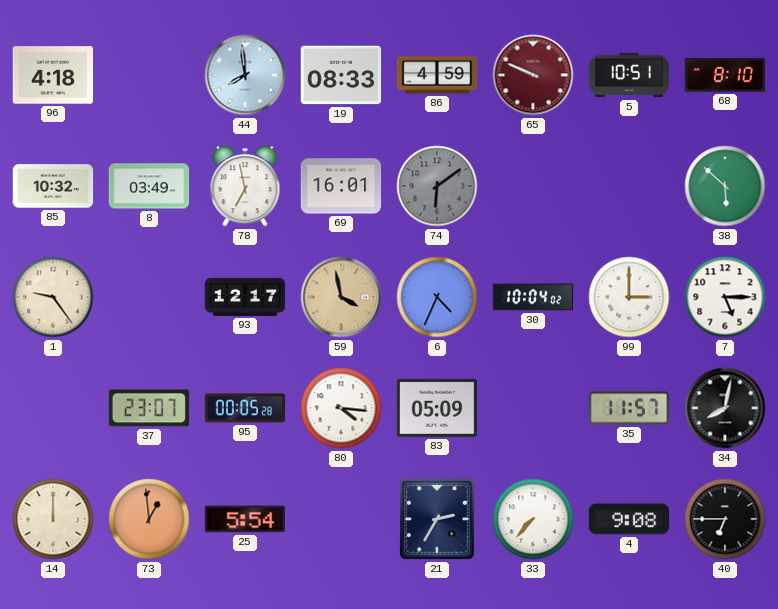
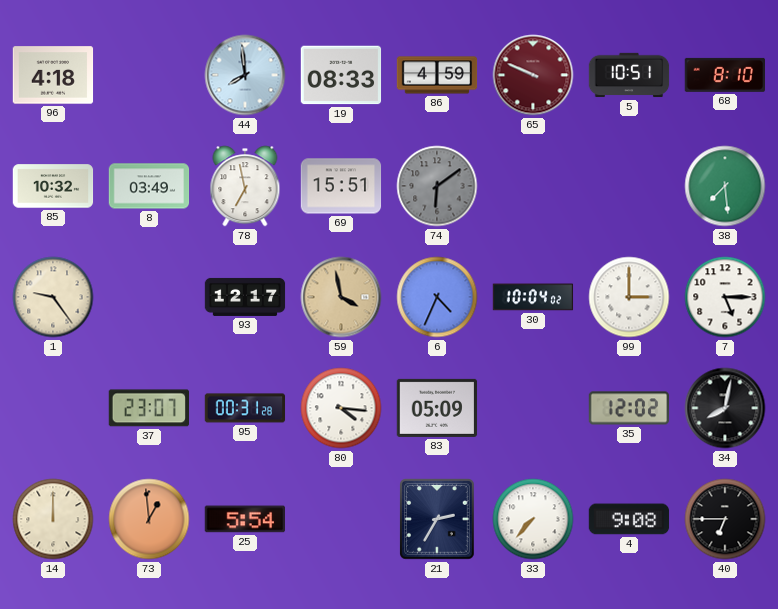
69: 16:01 -> 15:51 (341, 186)
38: 5:52 -> 7:29 (725, 186)
95: 00:05 -> 00:31 (245, 408)
35: 11:57 -> 12:02 (629, 408)
